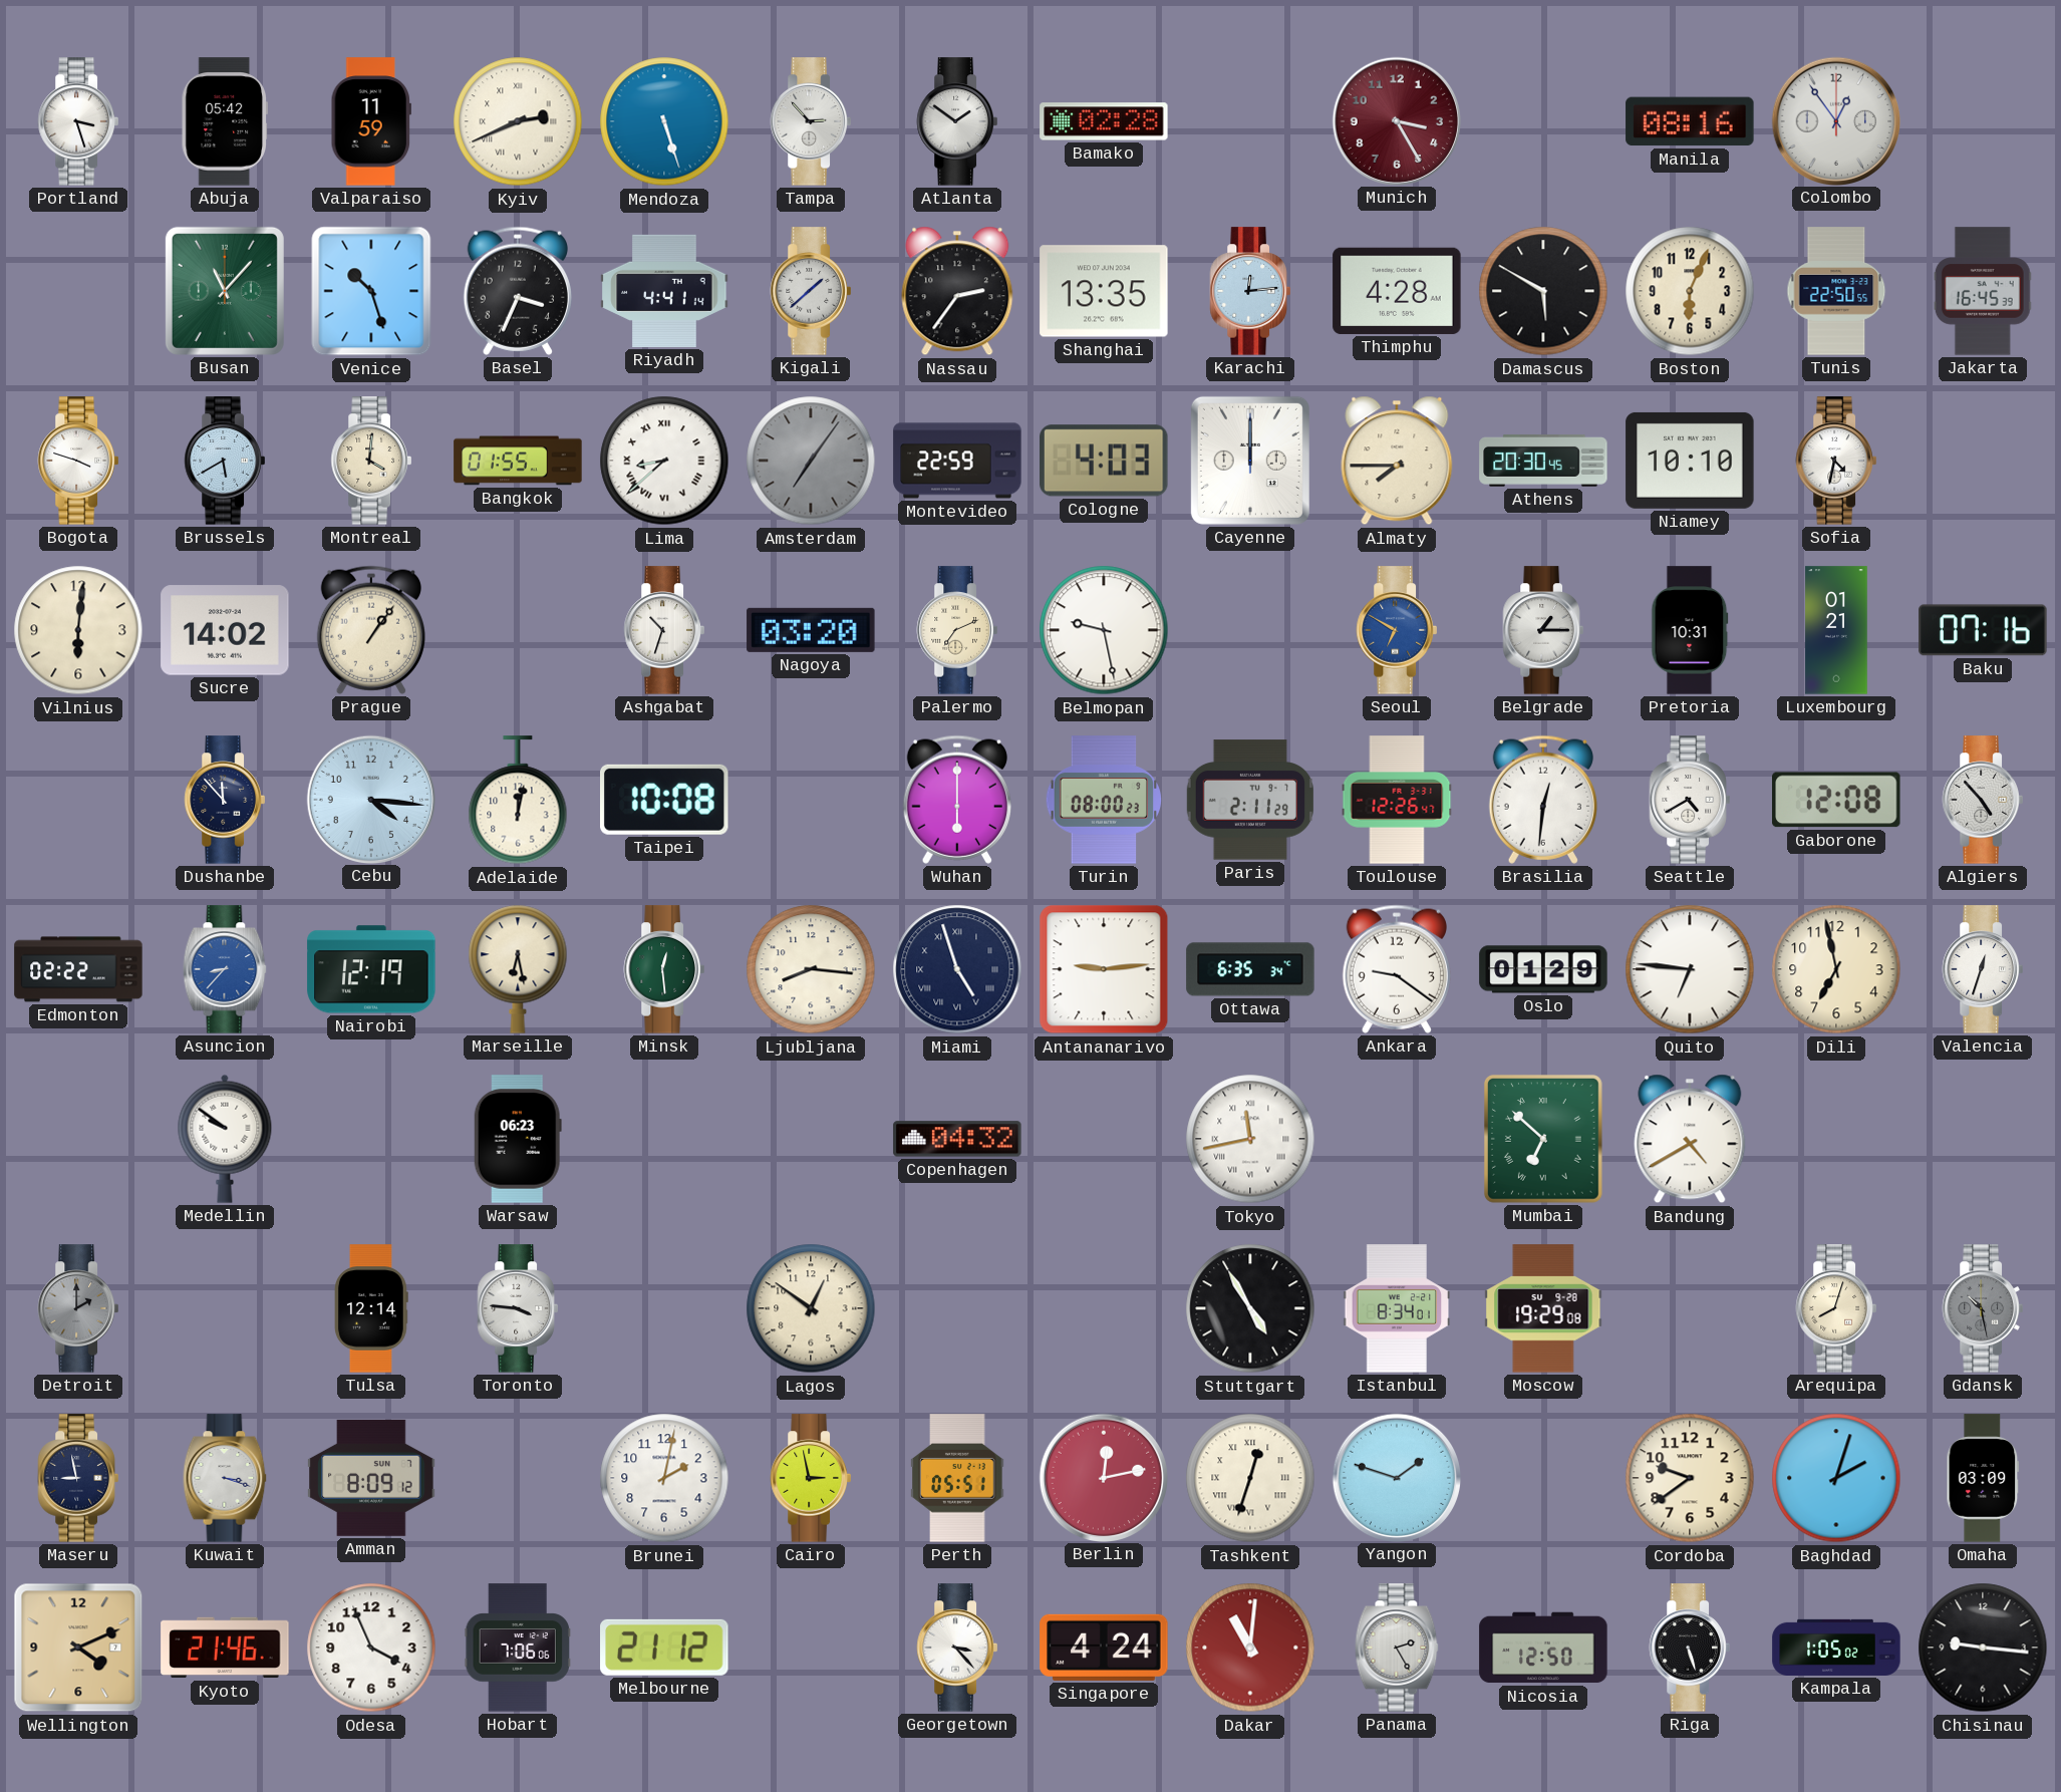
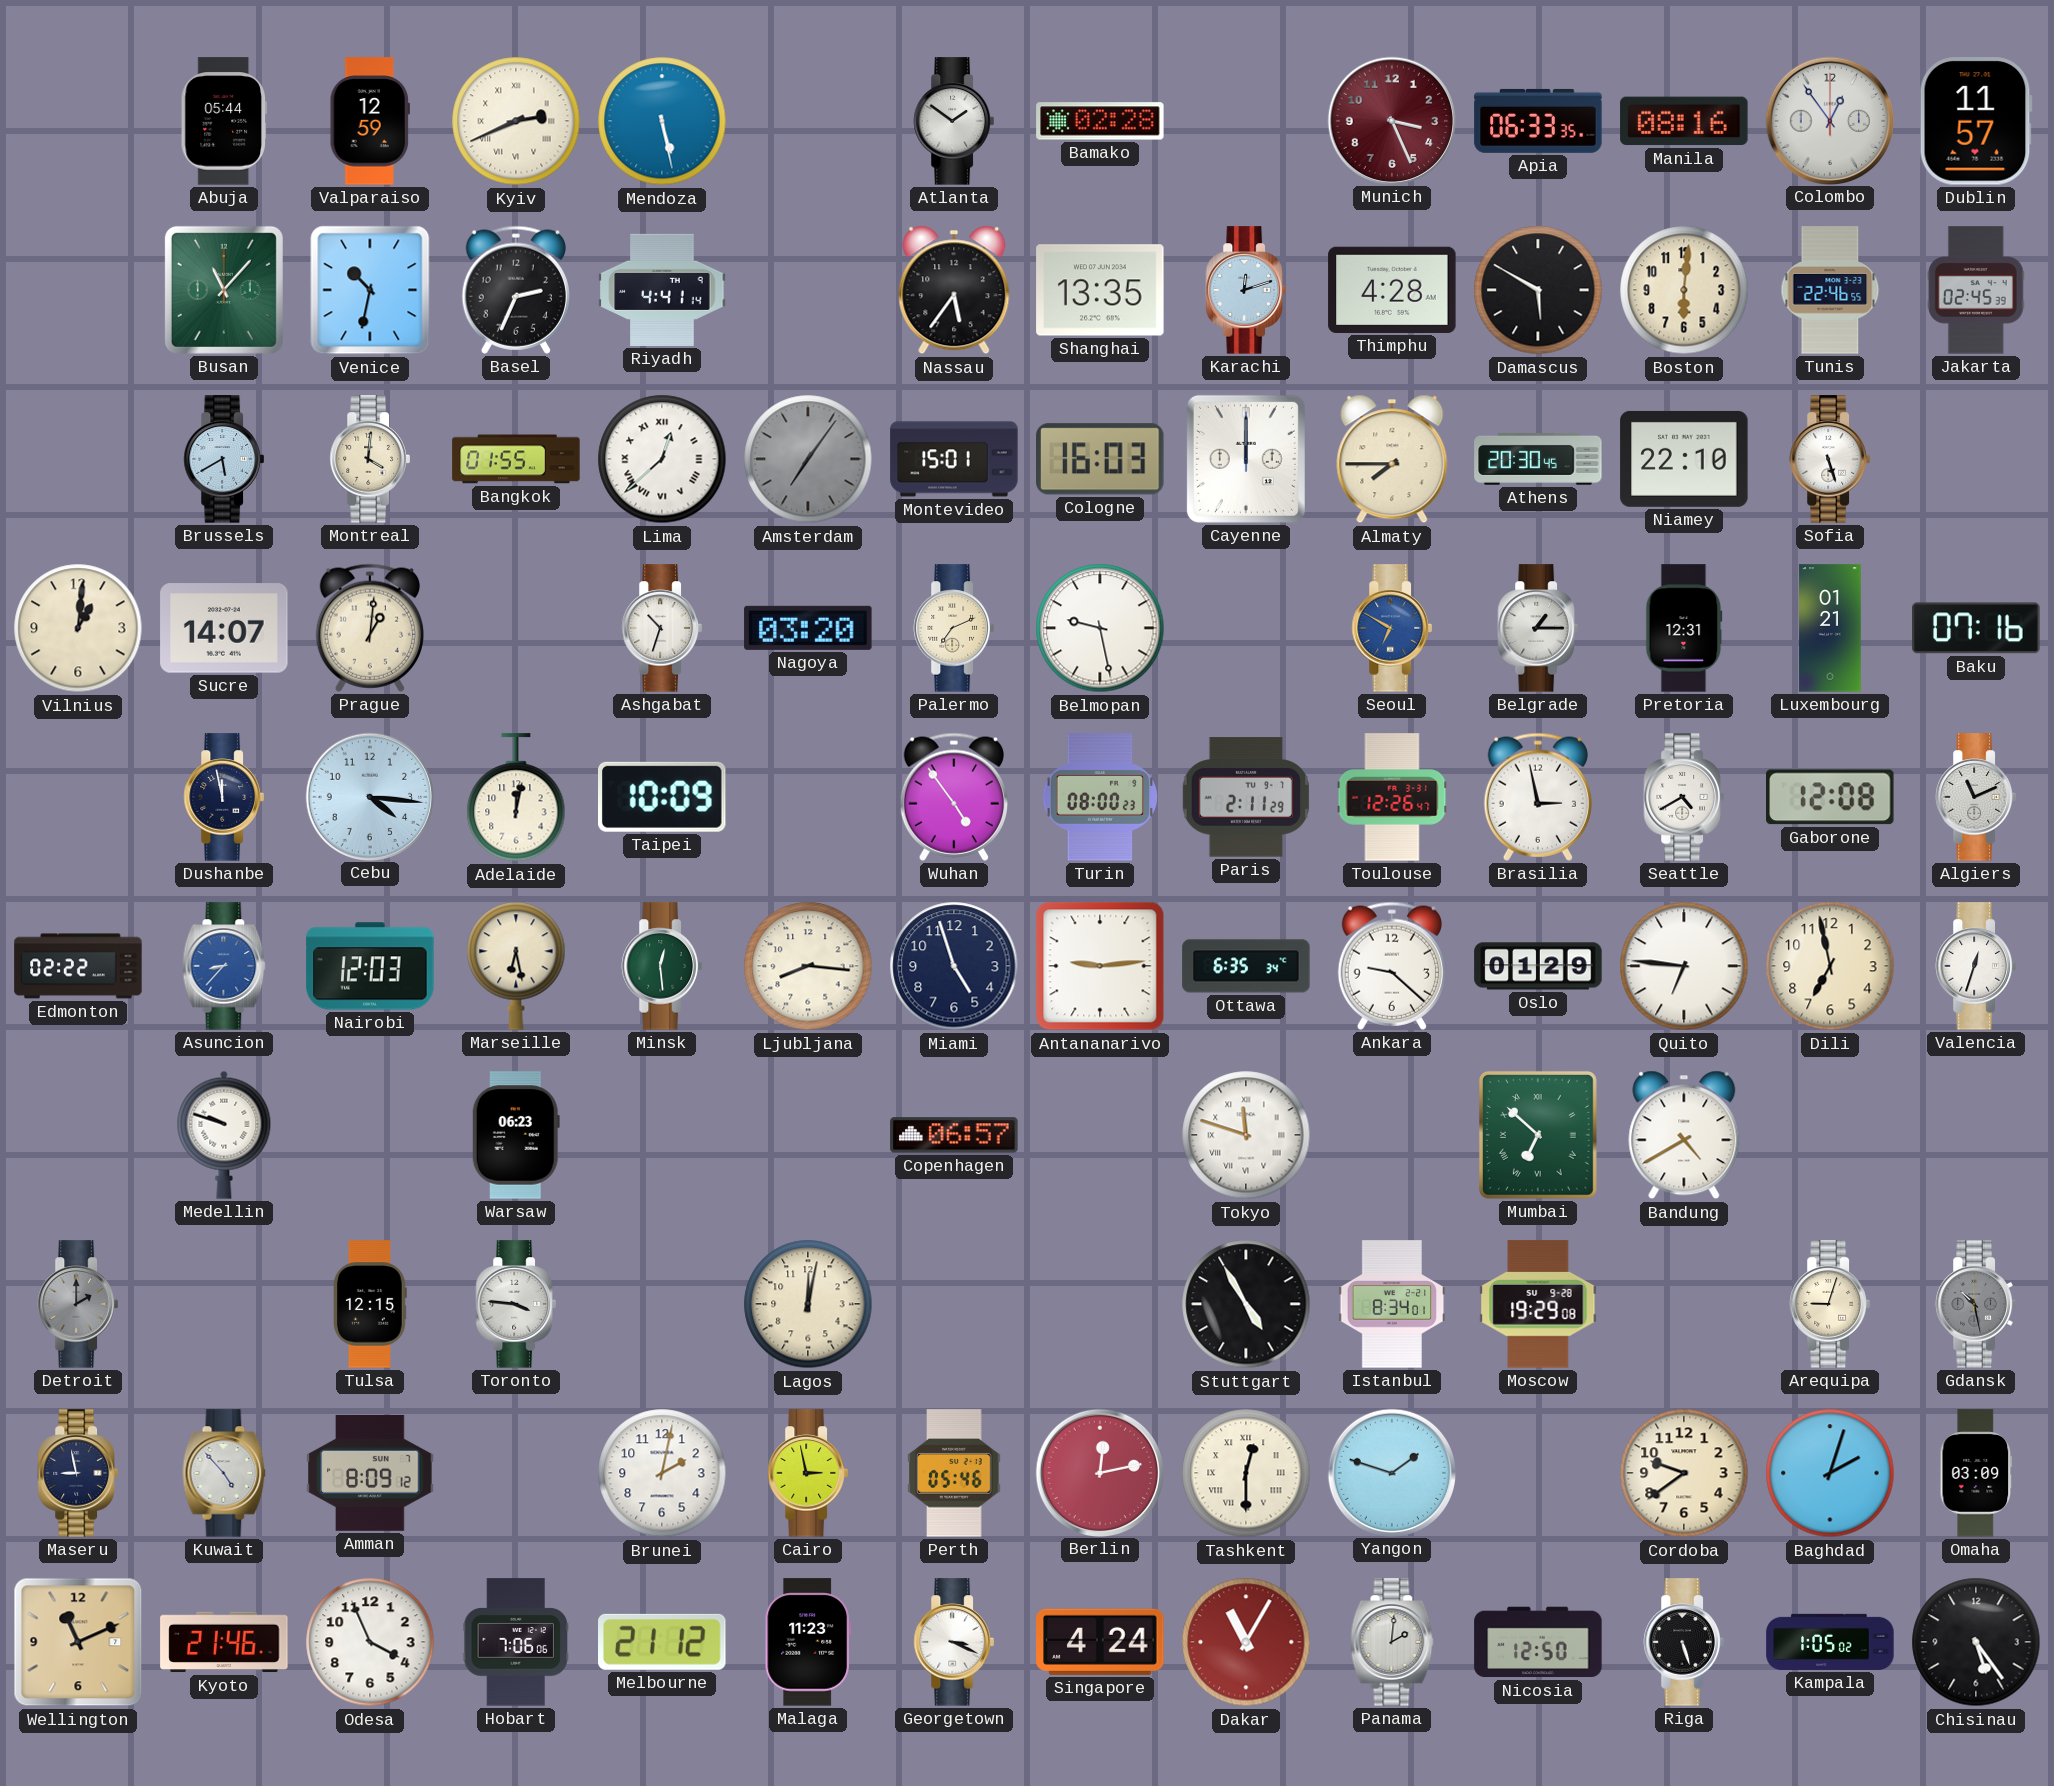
Portland: 3:27 -> none (78, 121)
Abuja: 05:42 -> 05:44 (224, 121)
Valparaiso: 11:59 -> 12:59 (370, 121)
Mendoza: 5:27 -> 5:28 (662, 121)
Tampa: 2:53 -> none (811, 121)
Munich: 3:25 -> 3:26 (1391, 120)
Apia: none -> 06:33 (1538, 121)
Dublin: none -> 11:57 (1976, 121)
Venice: 10:27 -> 10:32 (370, 290)
Basel: 3:34 -> 2:34 (516, 290)
Kigali: 1:38 -> none (811, 291)
Nassau: 2:36 -> 5:36 (954, 290)
Karachi: 12:14 -> 12:12 (1246, 290)
Boston: 6:04 -> 6:01 (1684, 290)
Tunis: 22:50 -> 22:46 (1830, 290)
Jakarta: 16:45 -> 02:45 (1976, 290)
Bogota: 3:48 -> none (78, 461)
Lima: 8:38 -> 12:38 (662, 459)
Montevideo: 22:59 -> 15:01 (954, 459)
Cologne: 4:03 -> 16:03 (1100, 459)
Niamey: 10:10 -> 22:10 (1684, 459)
Sofia: 4:32 -> 5:27 (1830, 459)
Vilnius: 6:01 -> 1:01 (78, 628)
Sucre: 14:02 -> 14:07 (224, 628)
Prague: 1:06 -> 1:01 (370, 628)
Pretoria: 10:31 -> 12:31 (1684, 628)
Dushanbe: 11:53 -> 11:58 (224, 797)
Taipei: 10:08 -> 10:09 (663, 797)
Wuhan: 6:00 -> 4:54 (954, 797)
Brasilia: 12:31 -> 2:58 (1538, 797)
Algiers: 4:53 -> 11:11 (1976, 797)
Nairobi: 12:19 -> 12:03 (370, 966)
Miami numerals: Roman -> Arabic (954, 966)
Ankara: 9:21 -> 9:22 (1392, 966)
Medellin: 9:51 -> 9:48 (224, 1135)
Copenhagen: 04:32 -> 06:57 (954, 1135)
Tokyo: 11:43 -> 11:48 (1246, 1135)
Tulsa: 12:14 -> 12:15 (371, 1304)
Lagos: 12:51 -> 12:02 (808, 1304)
Arequipa: 8:03 -> 9:03 (1830, 1304)
Kuwait: 3:18 -> 4:53 (224, 1473)
Perth: 05:51 -> 05:46 (954, 1473)
Tashkent: 12:33 -> 12:30 (1246, 1473)
Wellington: 4:11 -> 11:11 (78, 1642)
Malaga: none -> 11:23 (807, 1642)
Georgetown: 3:23 -> 3:19 (954, 1642)
Dakar: 11:01 -> 11:05 (1246, 1642)
Panama: 2:25 -> 2:01 (1392, 1642)
Chisinau: 9:16 -> 5:24 (1976, 1642)
